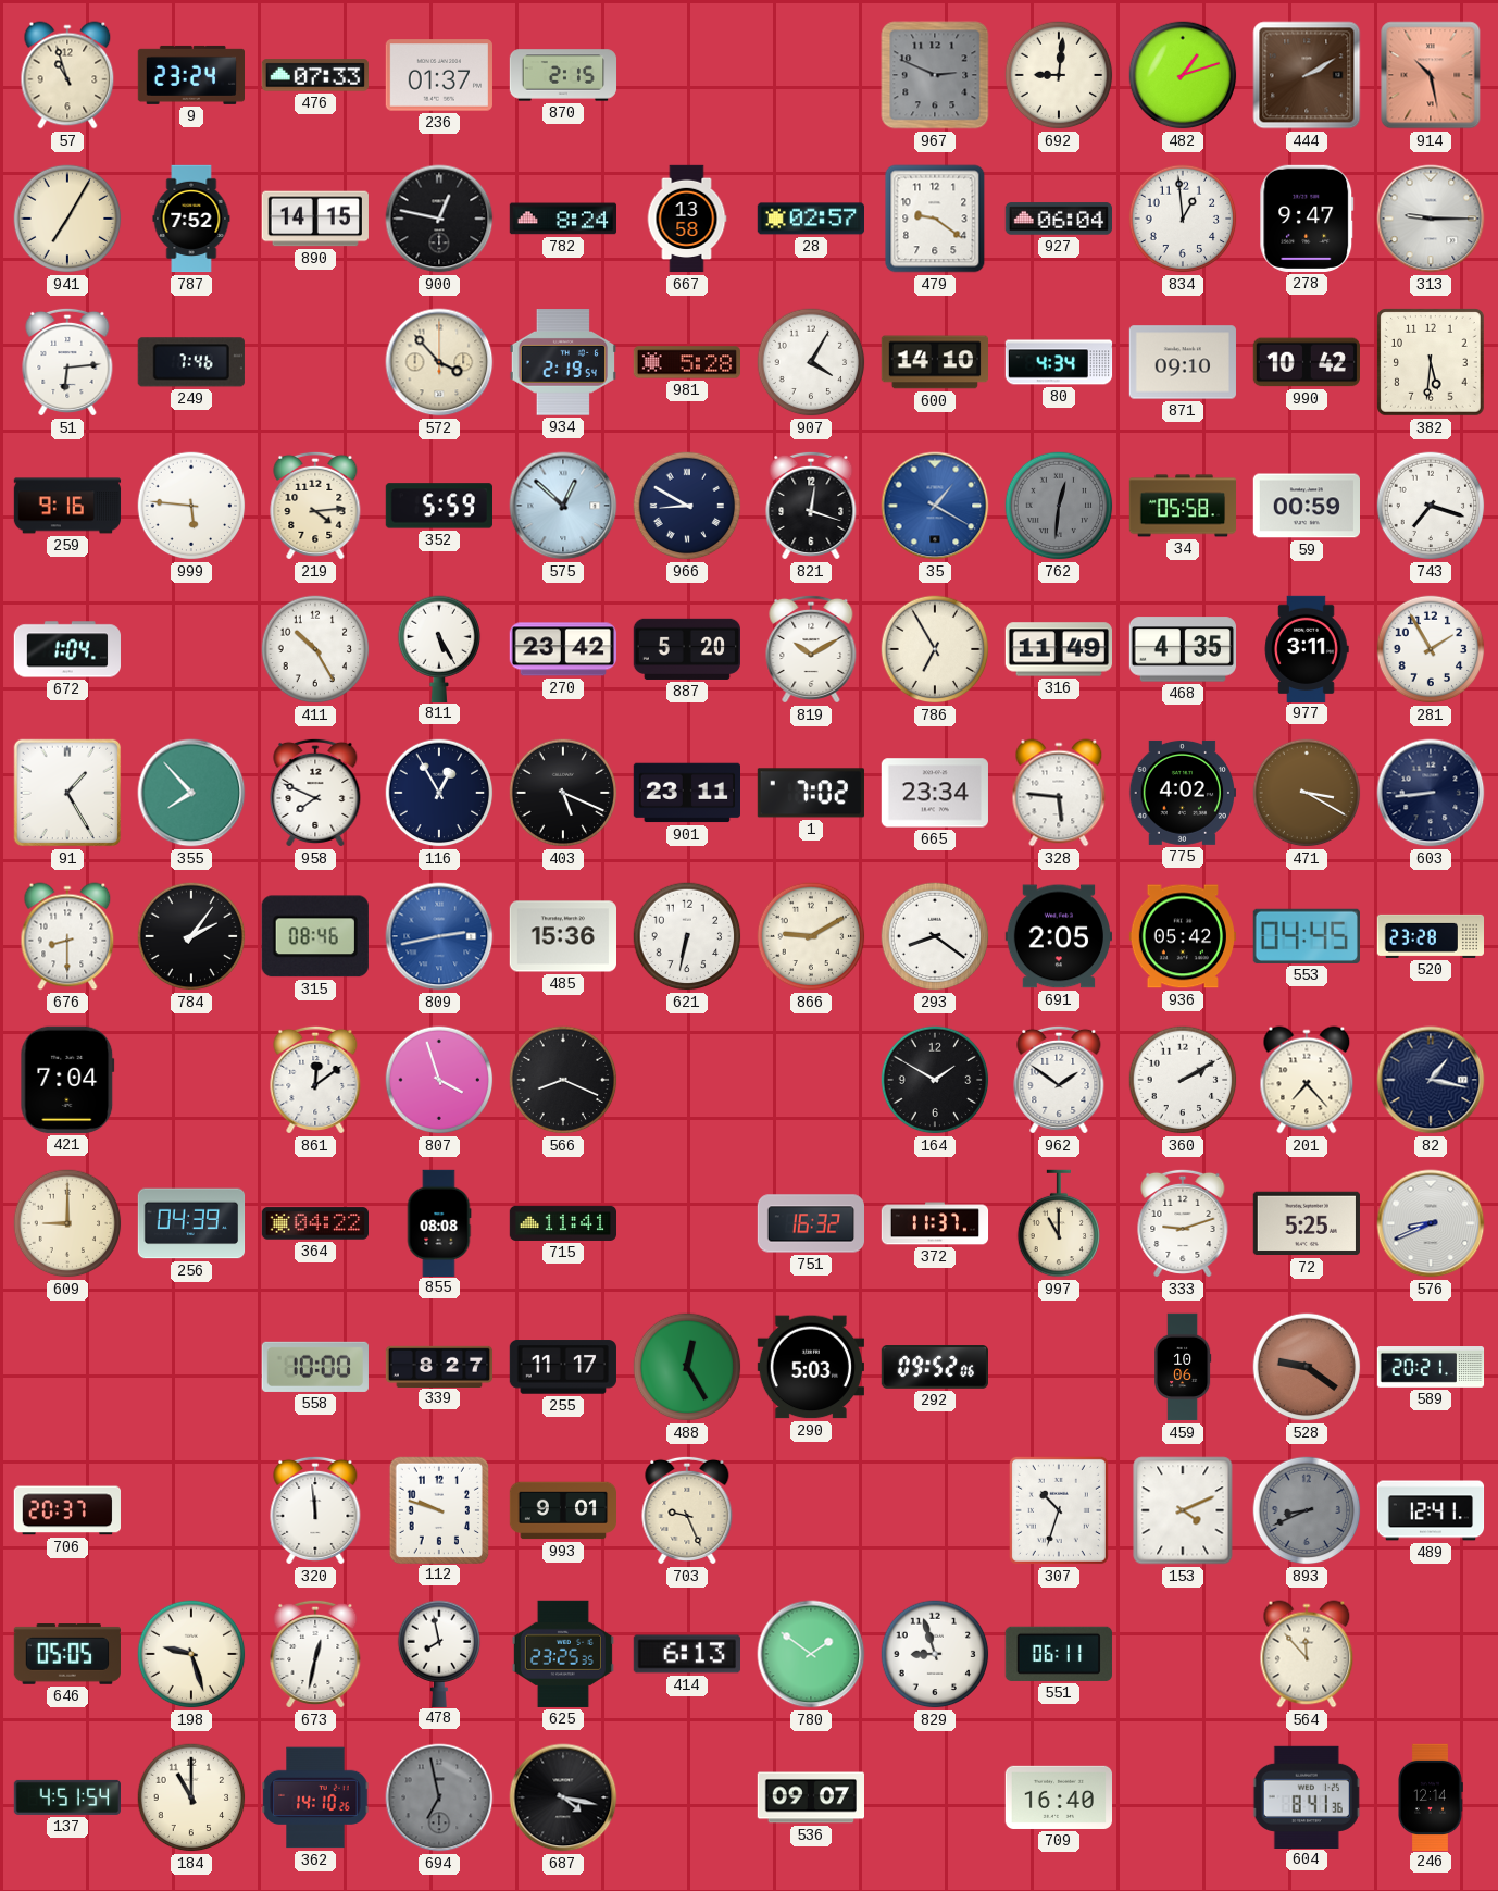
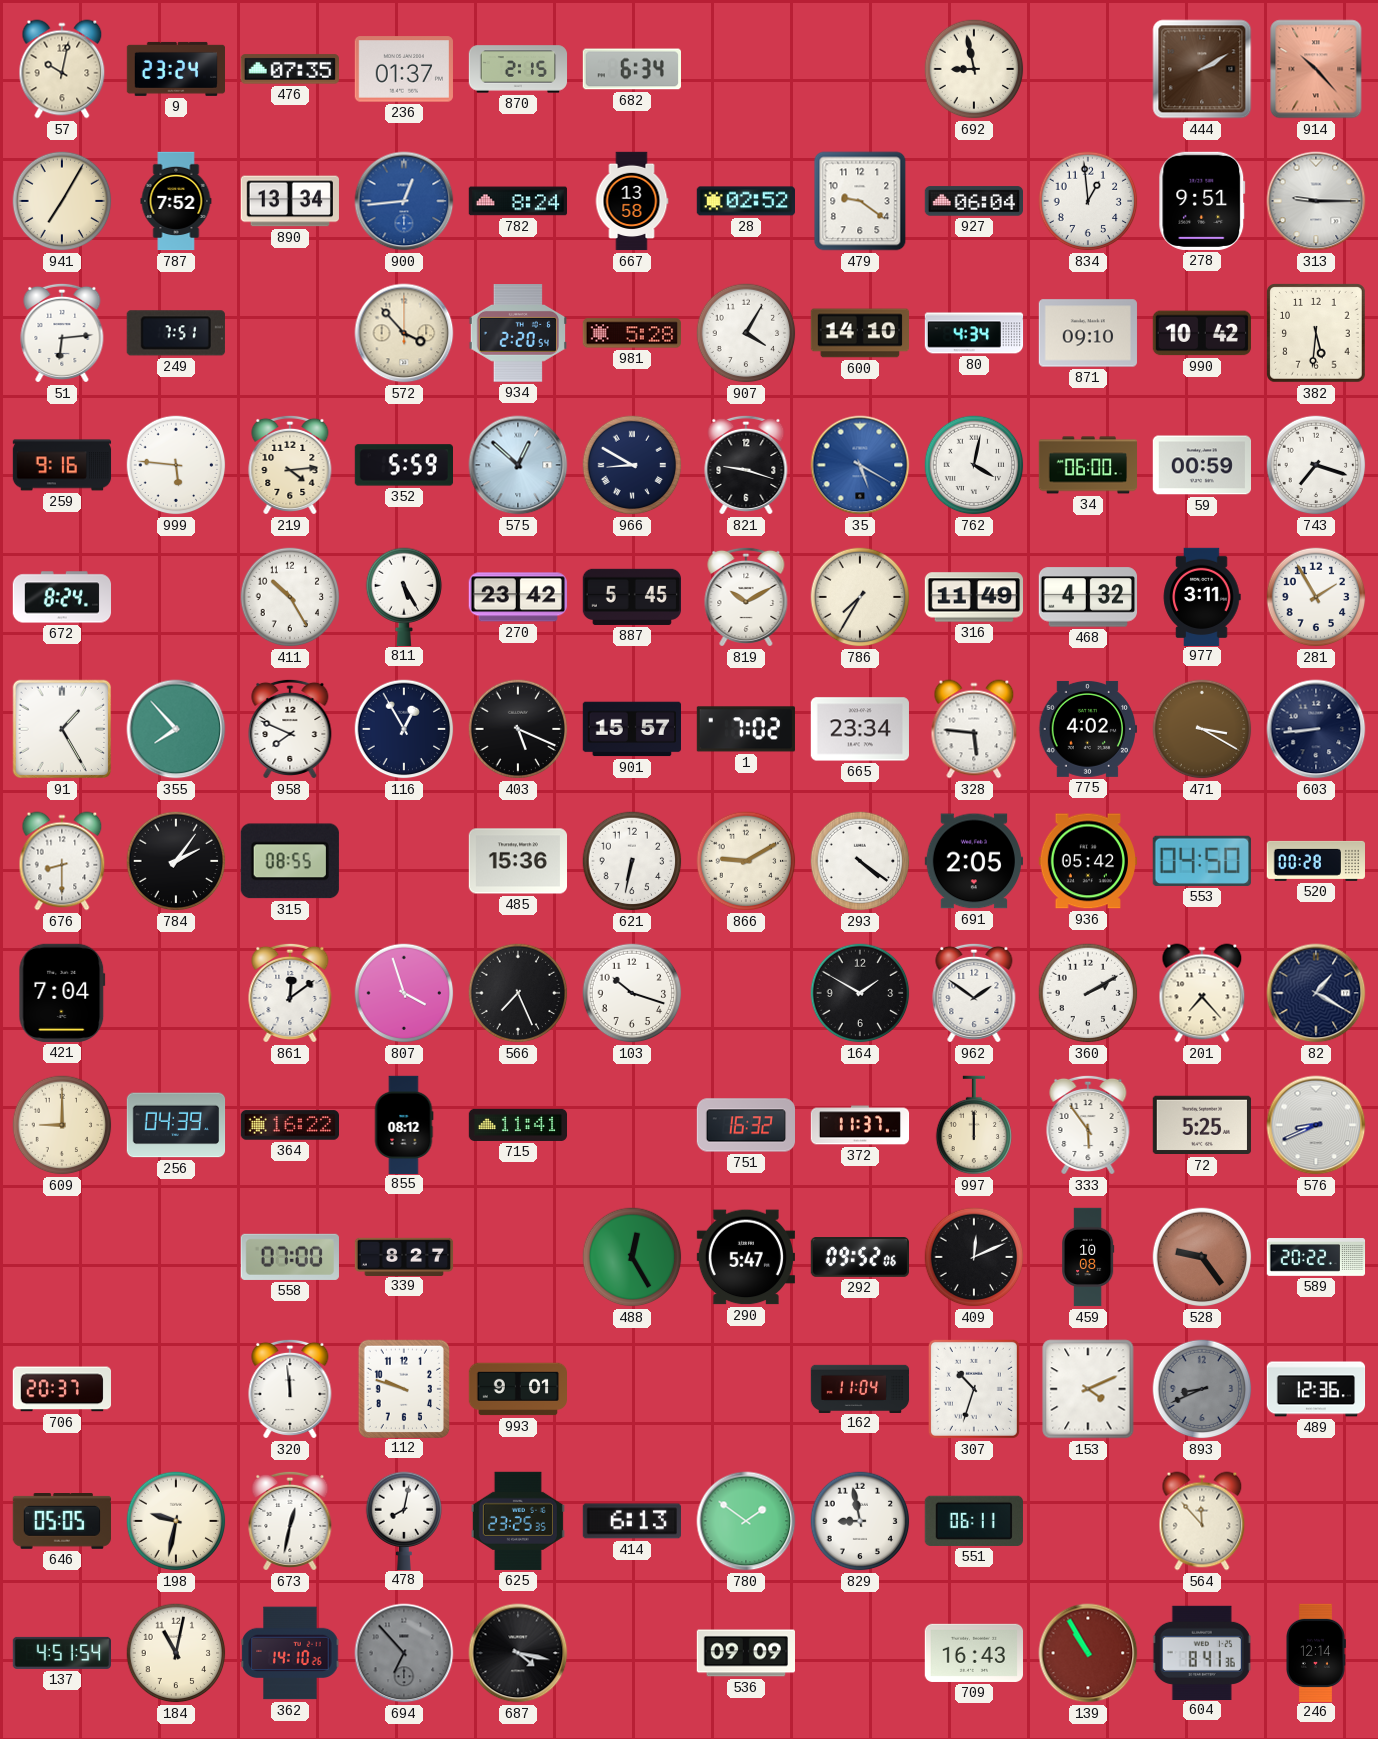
57: 10:57 -> 10:02 (62, 69)
476: 07:33 -> 07:35 (289, 69)
682: none -> 6:34 (631, 69)
967: 2:49 -> none (935, 75)
692: 9:01 -> 8:58 (974, 69)
482: 1:12 -> none (1183, 75)
914: 10:28 -> 10:23 (1316, 69)
890: 14:15 -> 13:34 (289, 201)
900: 12:47 -> 12:44 (404, 201)
900 dial: black -> blue (404, 201)
28: 02:57 -> 02:52 (745, 201)
278: 9:47 -> 9:51 (1202, 201)
249: 7:46 -> 7:51 (176, 333)
934: 2:19 -> 2:20 (518, 333)
821: 12:18 -> 9:18 (746, 465)
35: 1:20 -> 5:20 (860, 465)
762: 12:31 -> 4:02 (974, 465)
762 dial: grey -> white (974, 465)
34: 05:58 -> 06:00 (1088, 465)
672: 1:04 -> 8:24 (61, 597)
887: 5:20 -> 5:45 (631, 597)
786: 6:55 -> 7:35 (860, 597)
468: 4:35 -> 4:32 (1087, 597)
901: 23:11 -> 15:57 (631, 729)
315: 08:46 -> 08:55 (290, 861)
809: 2:43 -> none (439, 936)
293: 8:21 -> 4:21 (860, 861)
553: 04:45 -> 04:50 (1202, 861)
520: 23:28 -> 00:28 (1315, 861)
566: 8:19 -> 7:26 (518, 993)
103: none -> 10:18 (632, 993)
82: 1:17 -> 1:20 (1316, 993)
364: 04:22 -> 16:22 (289, 1125)
855: 08:08 -> 08:12 (404, 1124)
997: 11:00 -> 12:00 (974, 1125)
333: 9:12 -> 5:54 (1088, 1125)
558: 10:00 -> 07:00 (290, 1257)
255: 11:17 -> none (562, 1367)
290: 5:03 -> 5:47 (745, 1257)
409: none -> 12:11 (974, 1257)
459: 10:06 -> 10:08 (1088, 1257)
528: 9:21 -> 9:24 (1202, 1257)
589: 20:21 -> 20:22 (1316, 1258)
703: 9:26 -> none (687, 1510)
162: none -> 11:04 (860, 1388)
489: 12:41 -> 12:36 (1316, 1389)
198: 9:27 -> 9:32 (176, 1521)
478: 7:58 -> 8:02 (404, 1520)
829: 8:57 -> 8:58 (860, 1521)
184: 11:00 -> 11:02 (176, 1653)
694: 6:58 -> 6:53 (404, 1653)
536: 09:07 -> 09:09 (745, 1653)
709: 16:40 -> 16:43 (973, 1653)
139: none -> 10:55 (1088, 1653)
